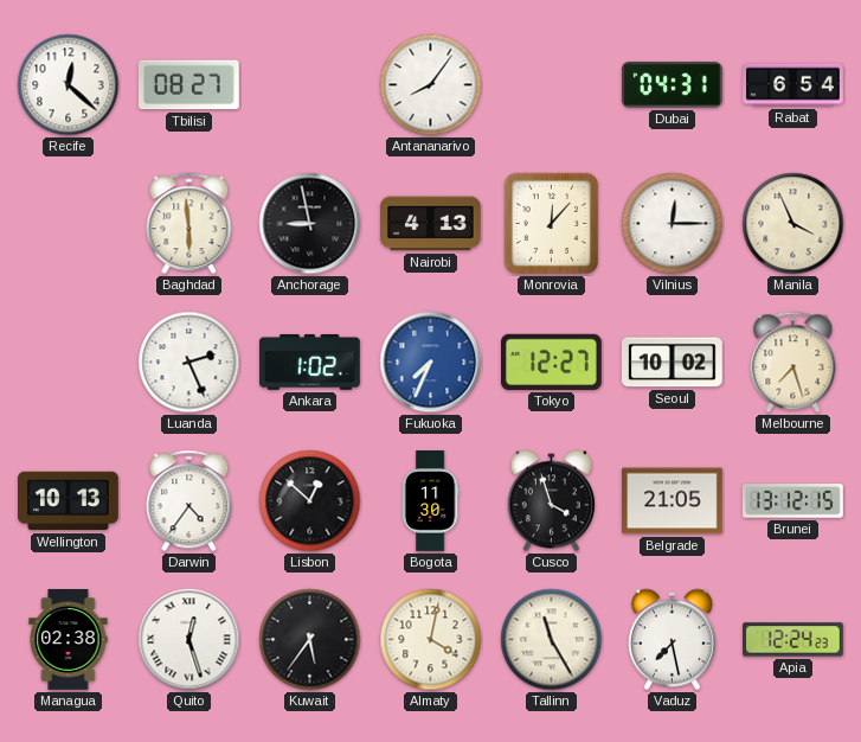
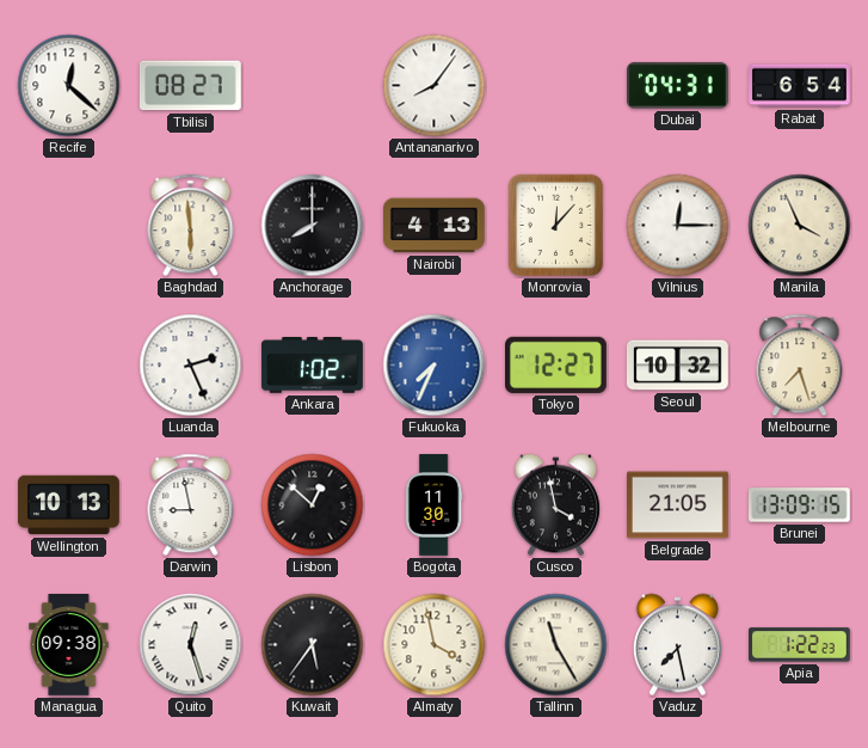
Anchorage: 8:58 -> 8:00 (313, 226)
Seoul: 10:02 -> 10:32 (678, 366)
Darwin: 4:36 -> 8:58 (191, 505)
Cusco: 3:57 -> 3:58 (555, 505)
Brunei: 13:12 -> 13:09 (799, 505)
Managua: 02:38 -> 09:38 (69, 645)
Almaty: 4:02 -> 3:58 (435, 645)
Apia: 12:24 -> 1:22 (800, 645)
